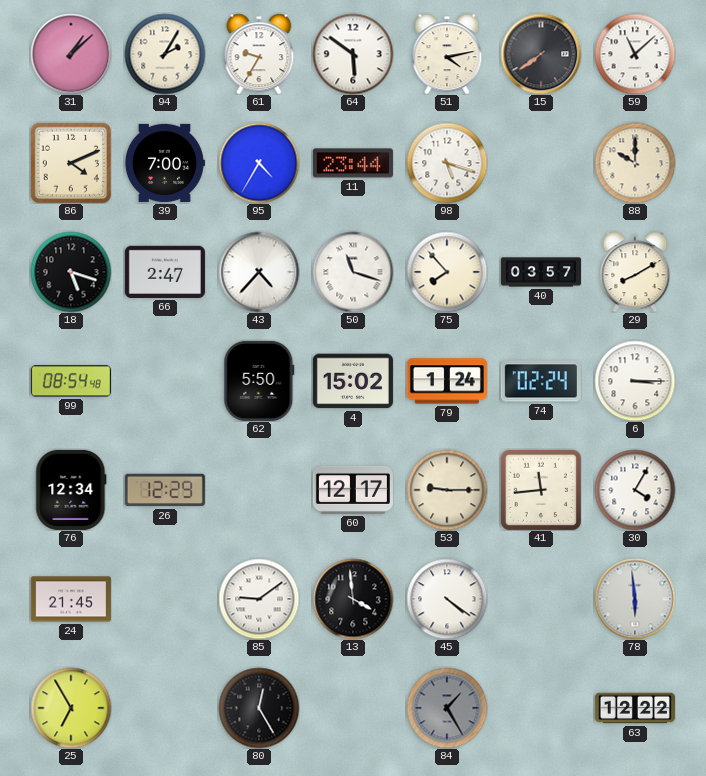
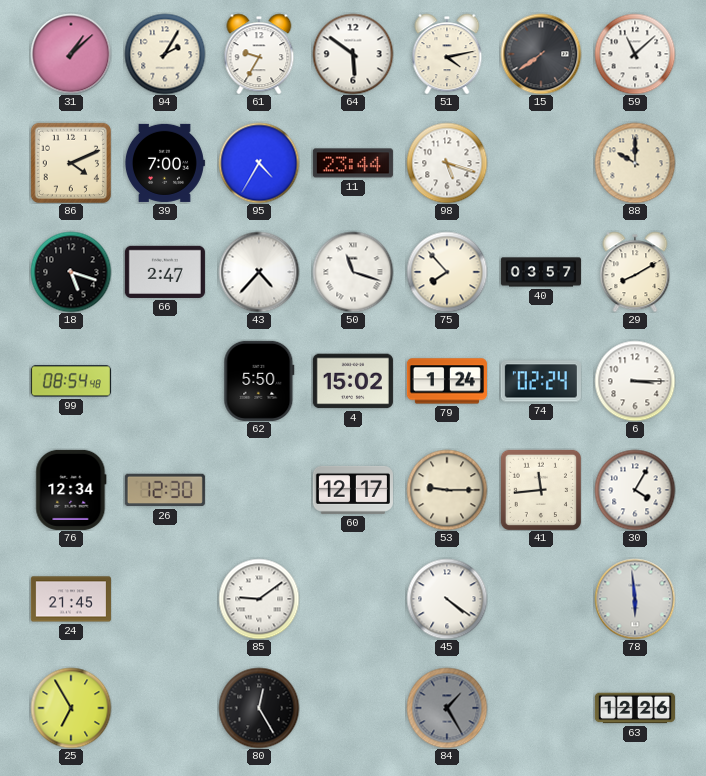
26: 12:29 -> 12:30 (165, 490)
13: 3:59 -> none (353, 599)
63: 12:22 -> 12:26 (635, 708)
